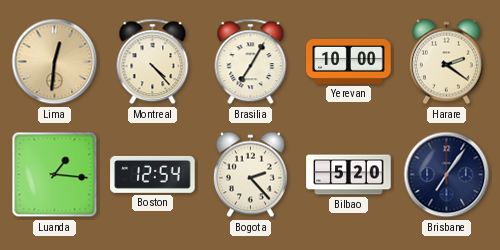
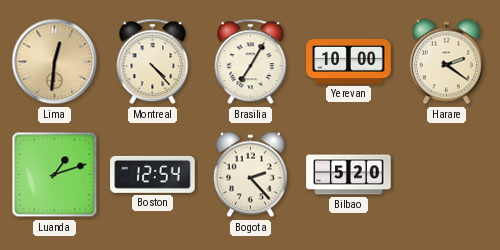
Luanda: 1:16 -> 1:12 (55, 175)
Brisbane: 7:06 -> none (447, 175)
